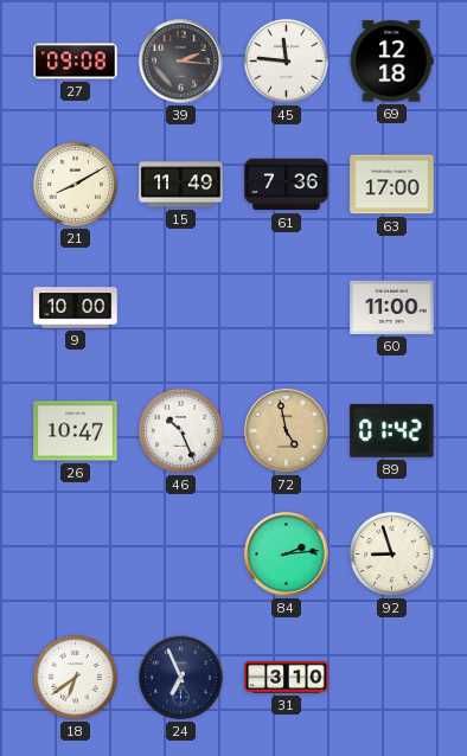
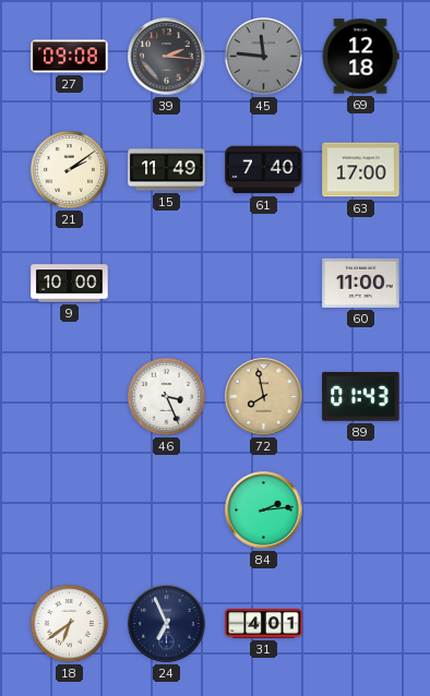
45 dial: white -> grey (263, 56)
21: 8:10 -> 2:09 (69, 169)
61: 7:36 -> 7:40 (264, 170)
26: 10:47 -> none (76, 431)
46: 10:26 -> 3:26 (166, 396)
72: 4:58 -> 7:58 (264, 397)
89: 01:42 -> 01:43 (361, 396)
92: 8:57 -> none (391, 553)
31: 3:10 -> 4:01 (264, 624)
